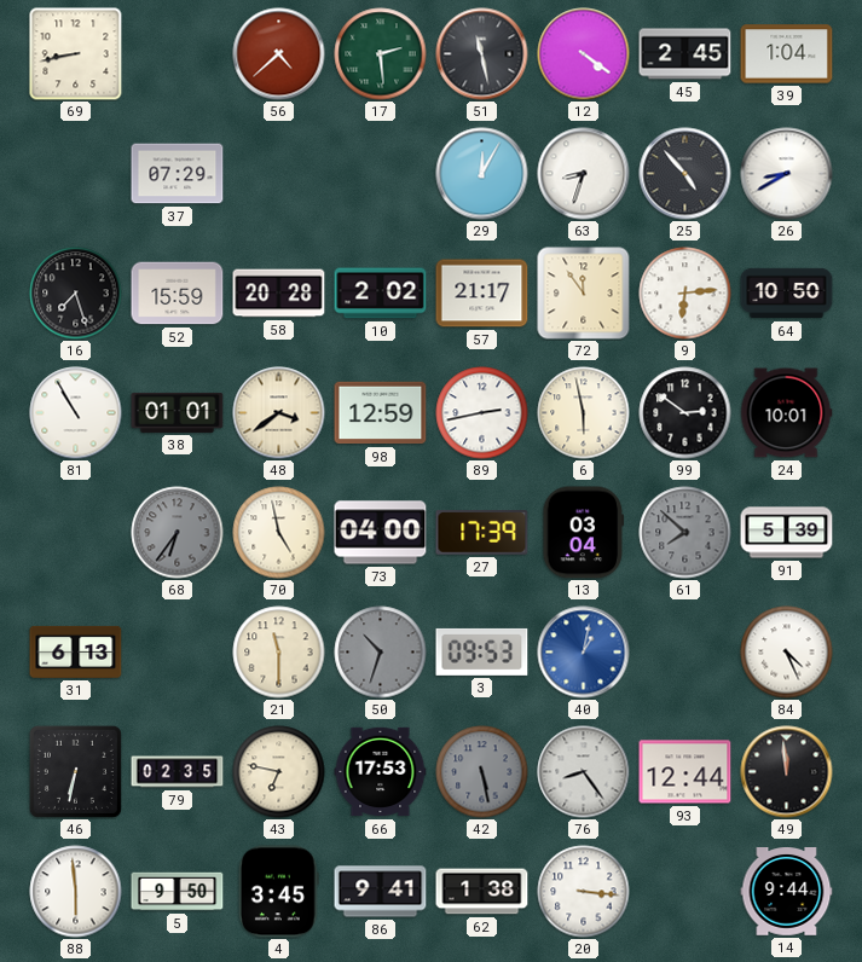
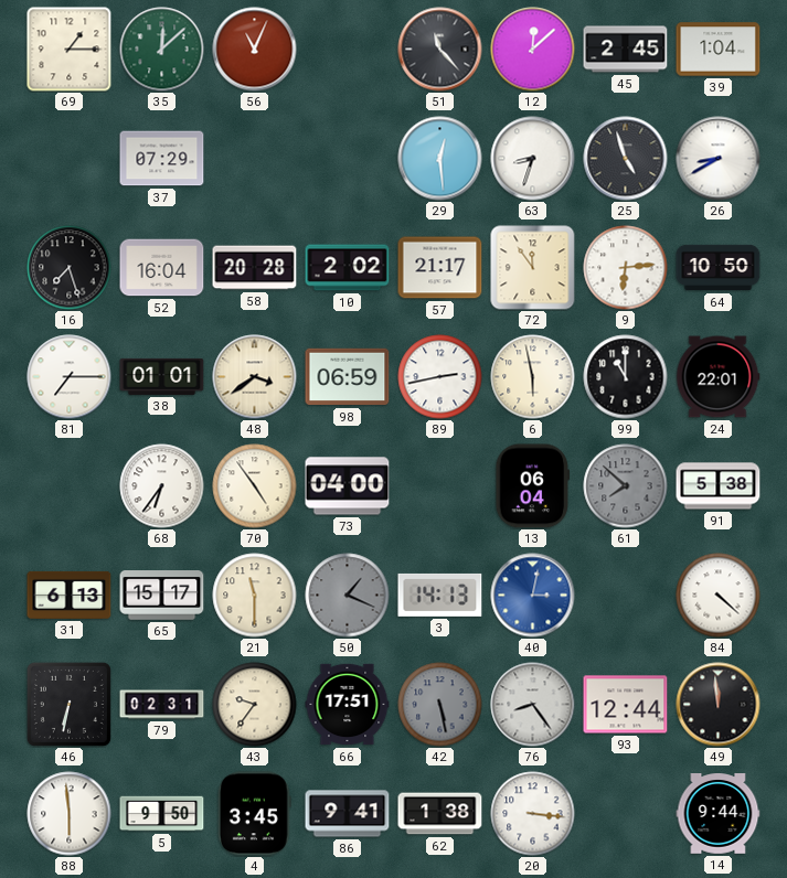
69: 8:43 -> 1:15 (70, 50)
35: none -> 12:08 (162, 50)
56: 4:38 -> 11:04 (255, 50)
17: 2:29 -> none (381, 54)
51: 11:28 -> 11:23 (440, 50)
12: 4:21 -> 12:08 (533, 50)
29: 12:05 -> 12:29 (440, 159)
25: 4:53 -> 4:57 (626, 159)
52: 15:59 -> 16:04 (162, 268)
81: 10:55 -> 7:15 (70, 377)
98: 12:59 -> 06:59 (348, 377)
99: 2:51 -> 11:00 (626, 377)
24: 10:01 -> 22:01 (717, 377)
68 dial: grey -> white (162, 486)
70: 4:58 -> 4:54 (255, 486)
27: 17:39 -> none (482, 533)
13: 03:04 -> 06:04 (533, 486)
91: 5:39 -> 5:38 (719, 486)
65: none -> 15:17 (162, 596)
50: 10:33 -> 1:19 (348, 596)
3: 09:53 -> 14:13 (440, 595)
40: 1:02 -> 3:02 (533, 596)
84: 4:26 -> 4:22 (719, 596)
79: 02:35 -> 02:31 (162, 705)
43: 6:47 -> 9:36 (255, 705)
66: 17:53 -> 17:51 (348, 705)
